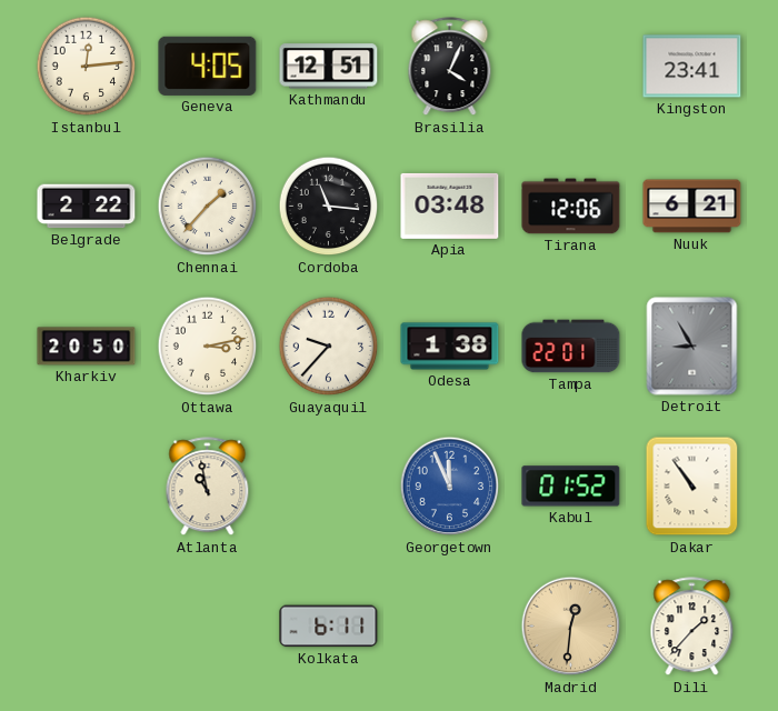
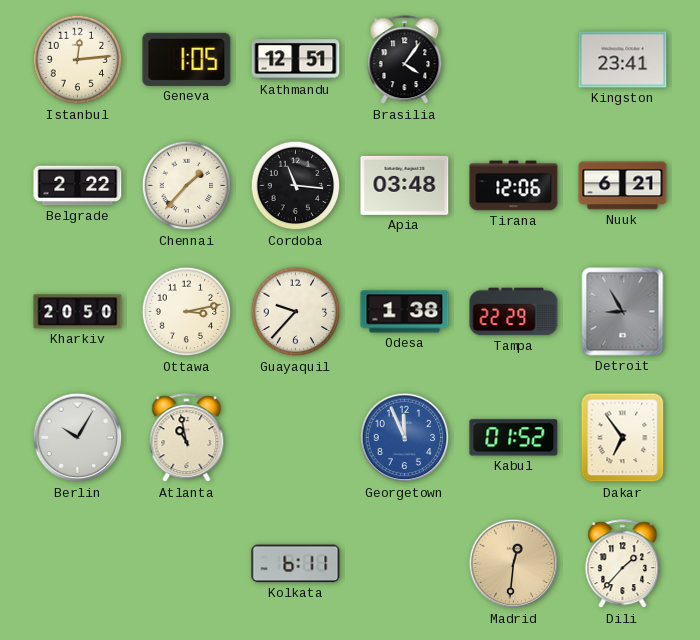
Geneva: 4:05 -> 1:05 (187, 59)
Brasilia: 4:04 -> 4:06 (405, 60)
Tampa: 22:01 -> 22:29 (514, 312)
Berlin: none -> 10:05 (78, 438)
Dakar: 10:54 -> 6:54 (623, 438)
